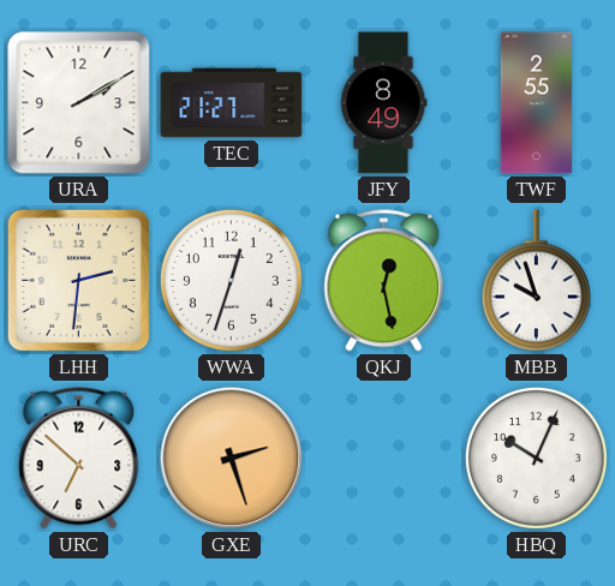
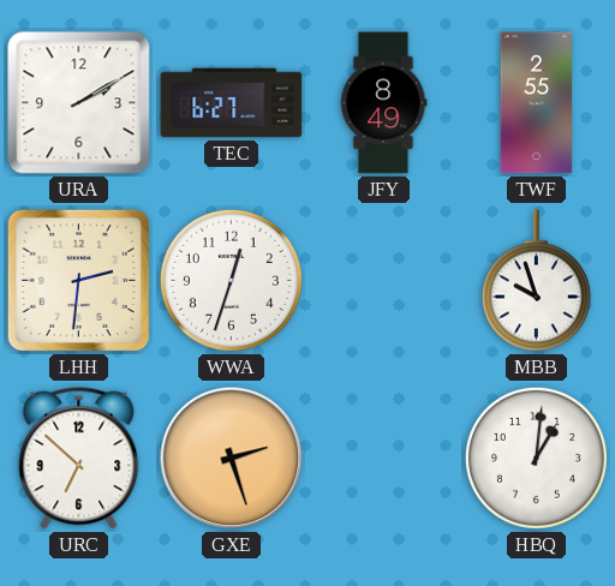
TEC: 21:27 -> 6:27 (232, 103)
QKJ: 12:28 -> none (384, 281)
HBQ: 10:04 -> 1:01 (536, 458)
